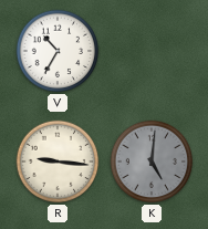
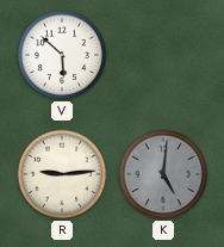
V: 10:35 -> 5:52 (62, 55)
R: 9:16 -> 9:14 (62, 174)
